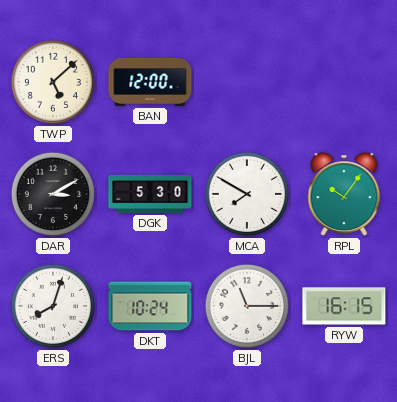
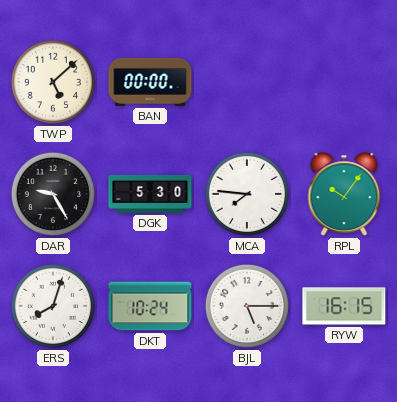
BAN: 12:00 -> 00:00 (150, 82)
DAR: 3:10 -> 9:25 (53, 194)
MCA: 7:50 -> 7:46 (247, 194)
BJL: 11:15 -> 5:15 (247, 306)
